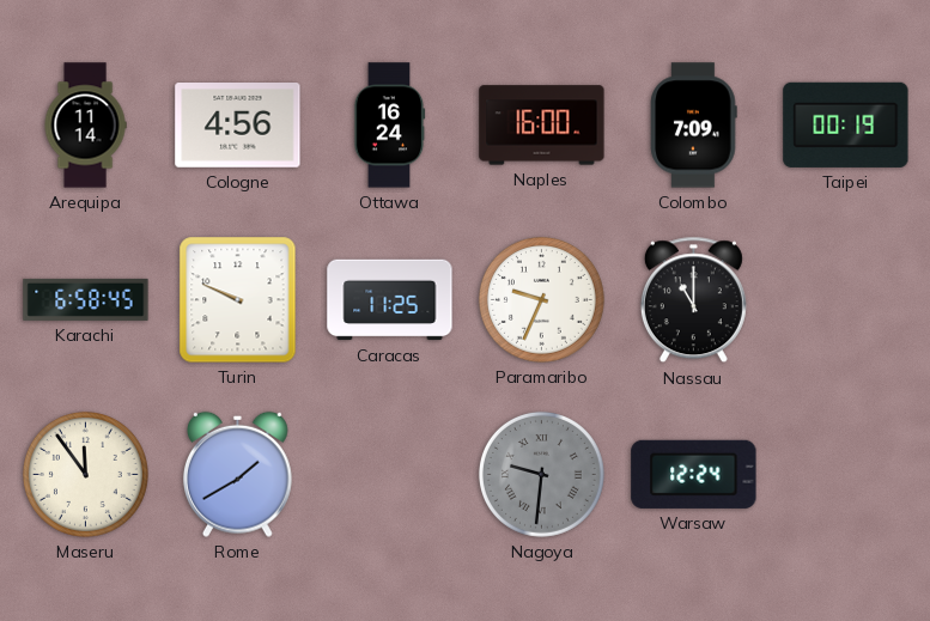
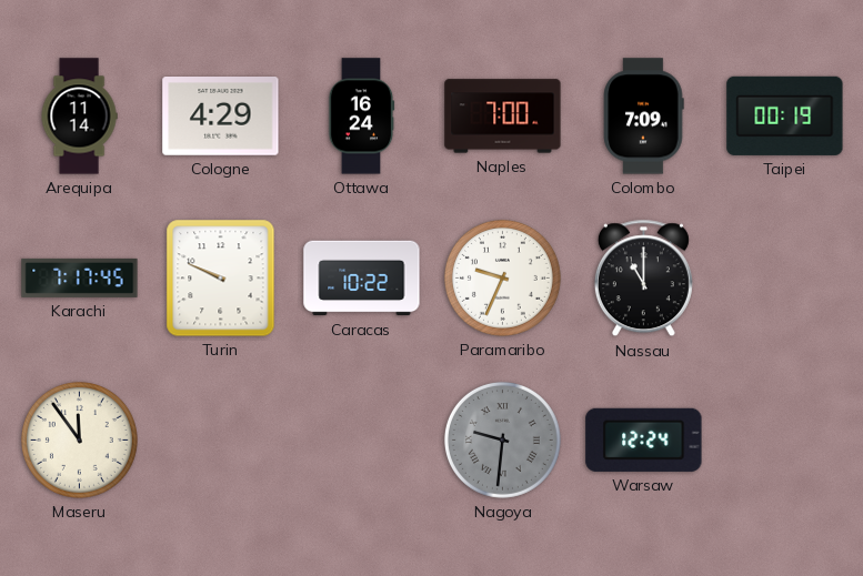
Cologne: 4:56 -> 4:29 (221, 117)
Naples: 16:00 -> 7:00 (503, 117)
Karachi: 6:58 -> 7:17 (80, 277)
Caracas: 11:25 -> 10:22 (362, 279)
Rome: 1:40 -> none (238, 474)
